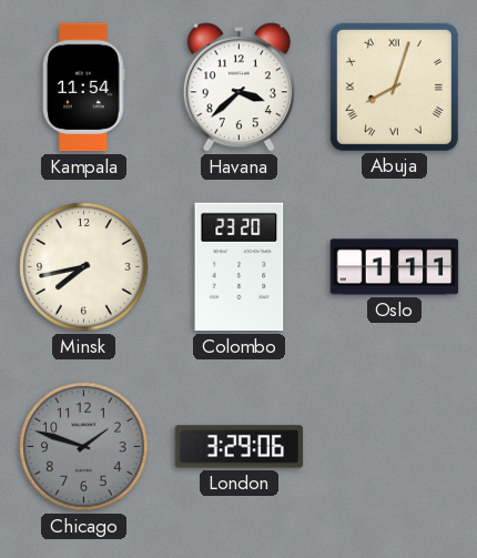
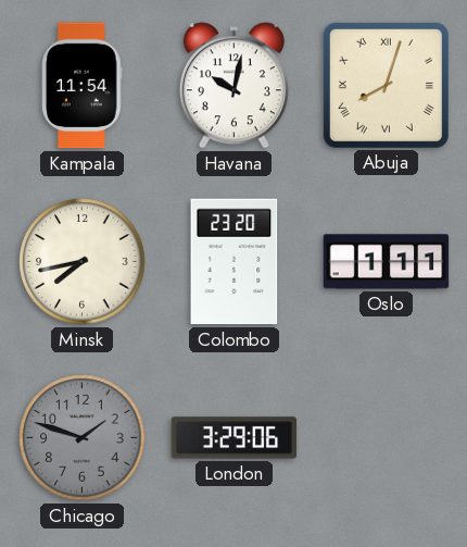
Havana: 3:38 -> 10:02 (233, 86)
